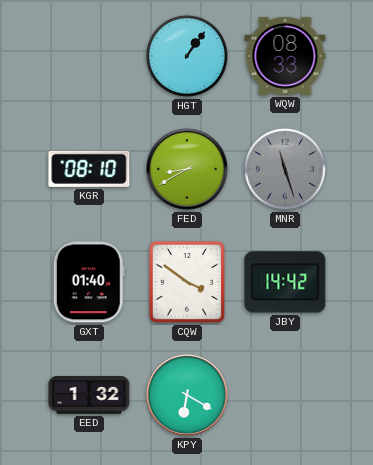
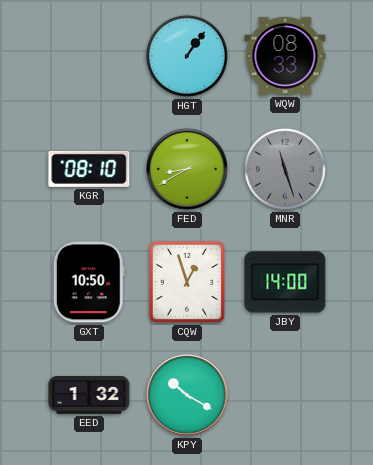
GXT: 01:40 -> 10:50 (89, 282)
CQW: 3:51 -> 12:57 (187, 282)
JBY: 14:42 -> 14:00 (285, 282)
KPY: 6:20 -> 10:20 (187, 395)
